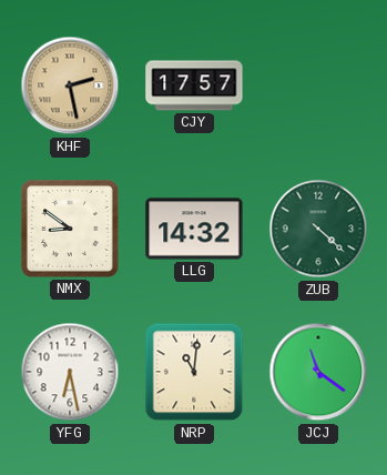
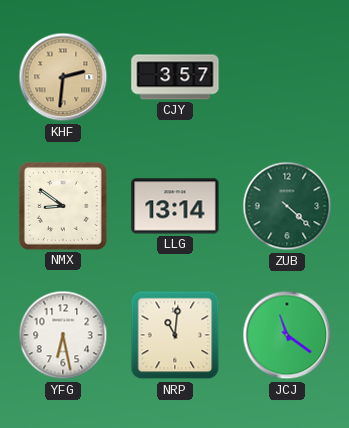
KHF: 2:28 -> 2:31 (63, 77)
CJY: 17:57 -> 3:57 (175, 77)
LLG: 14:32 -> 13:14 (175, 206)
